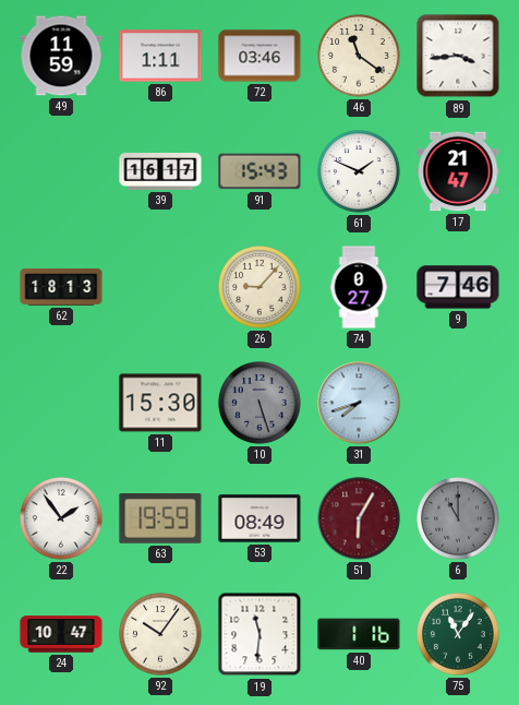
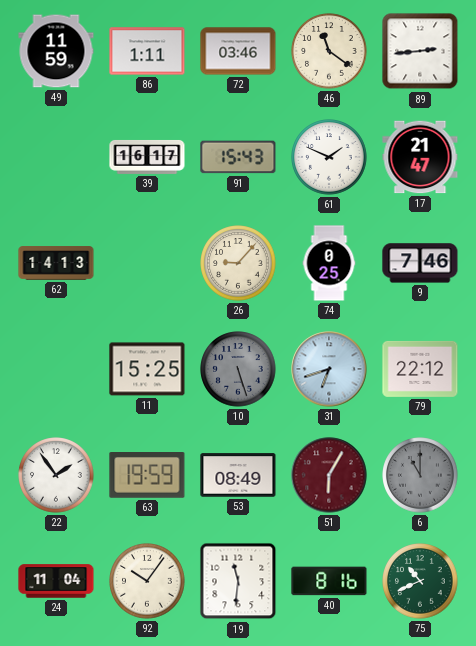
89: 3:44 -> 2:44 (420, 51)
62: 18:13 -> 14:13 (56, 263)
74: 0:27 -> 0:25 (329, 263)
11: 15:30 -> 15:25 (147, 369)
31: 7:42 -> 6:42 (329, 369)
79: none -> 22:12 (420, 369)
24: 10:47 -> 11:04 (56, 581)
40: 1:16 -> 8:16 (329, 581)
75: 11:06 -> 10:41 (420, 581)
